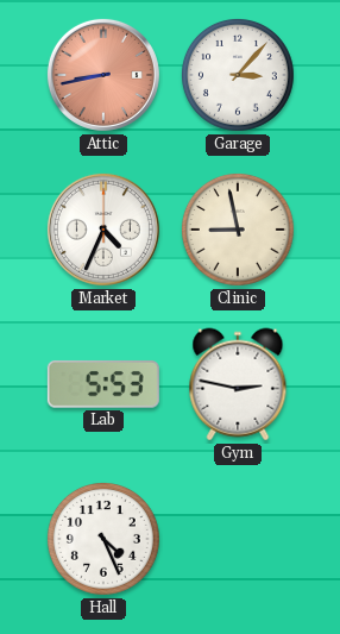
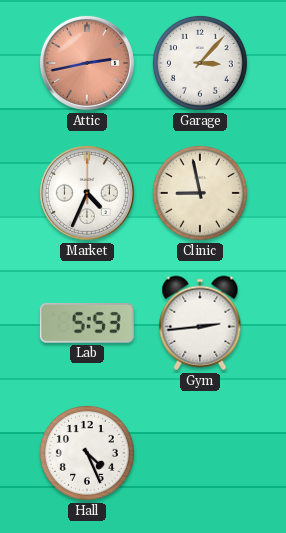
Attic: 8:43 -> 2:43 (87, 63)
Gym: 2:47 -> 2:44 (200, 323)
